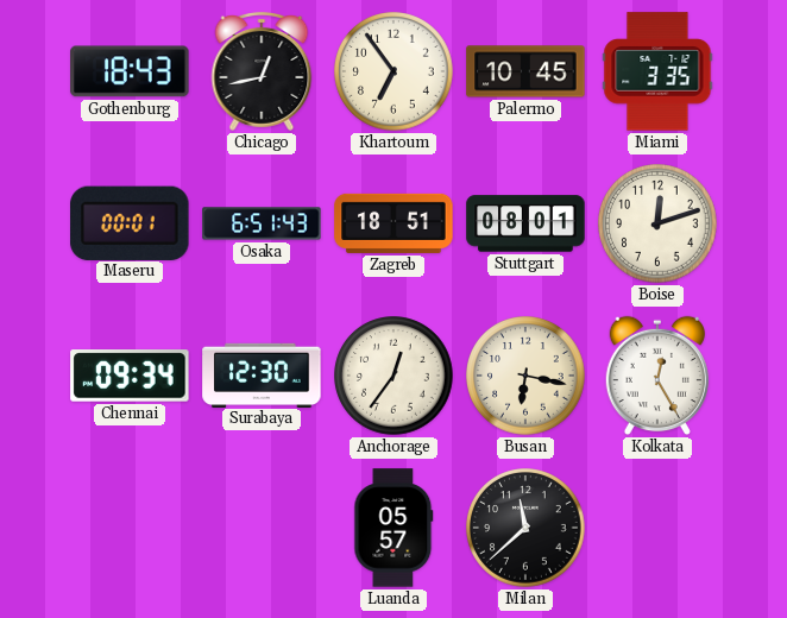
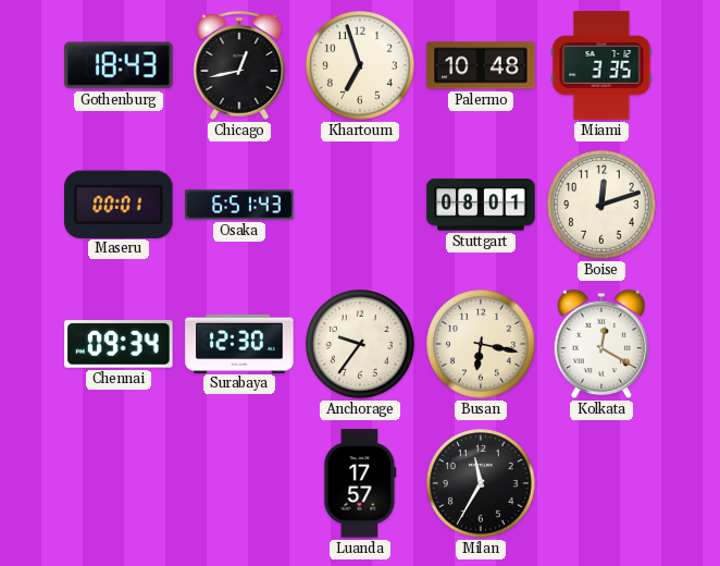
Khartoum: 6:54 -> 6:57 (360, 65)
Palermo: 10:45 -> 10:48 (481, 65)
Zagreb: 18:51 -> none (393, 223)
Anchorage: 12:36 -> 9:36 (360, 344)
Kolkata: 12:25 -> 12:20 (601, 344)
Luanda: 05:57 -> 17:57 (360, 483)
Milan: 11:38 -> 11:35 (481, 483)
